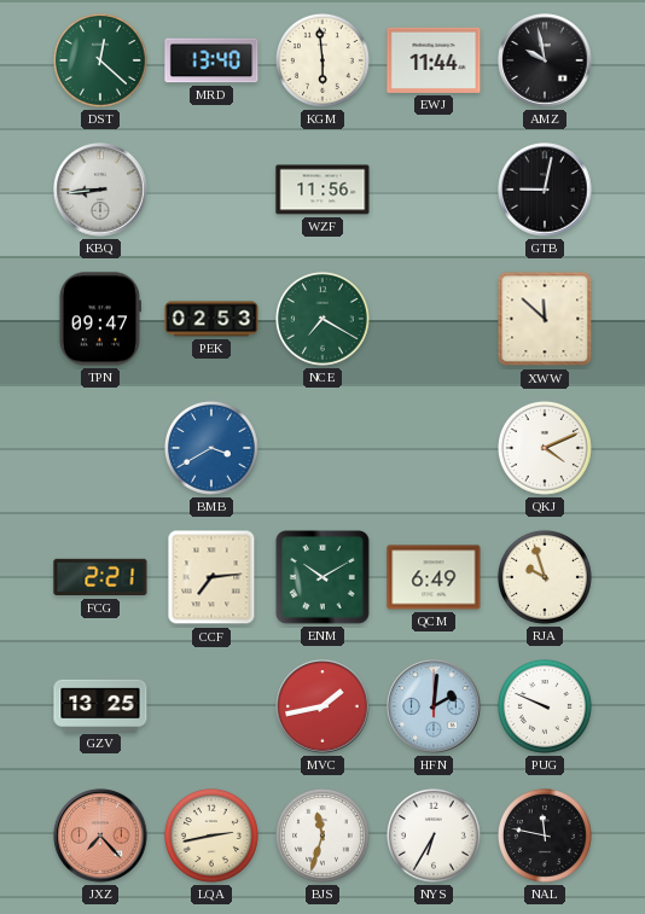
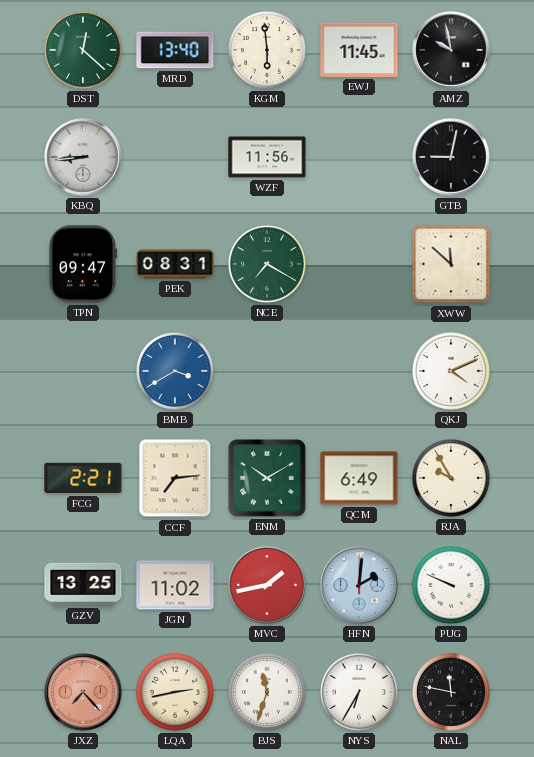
EWJ: 11:44 -> 11:45 (359, 50)
PEK: 02:53 -> 08:31 (175, 264)
RJA: 9:57 -> 9:55 (451, 478)
JGN: none -> 11:02 (175, 585)
